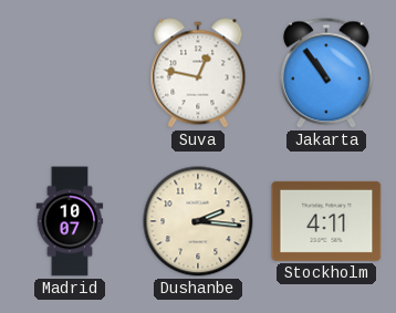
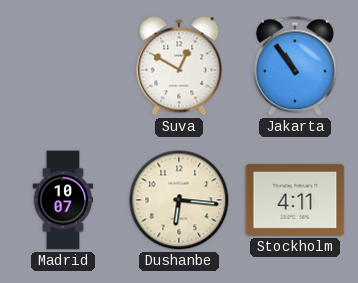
Suva: 12:47 -> 12:50 (179, 66)
Dushanbe: 2:16 -> 6:16 (179, 200)
